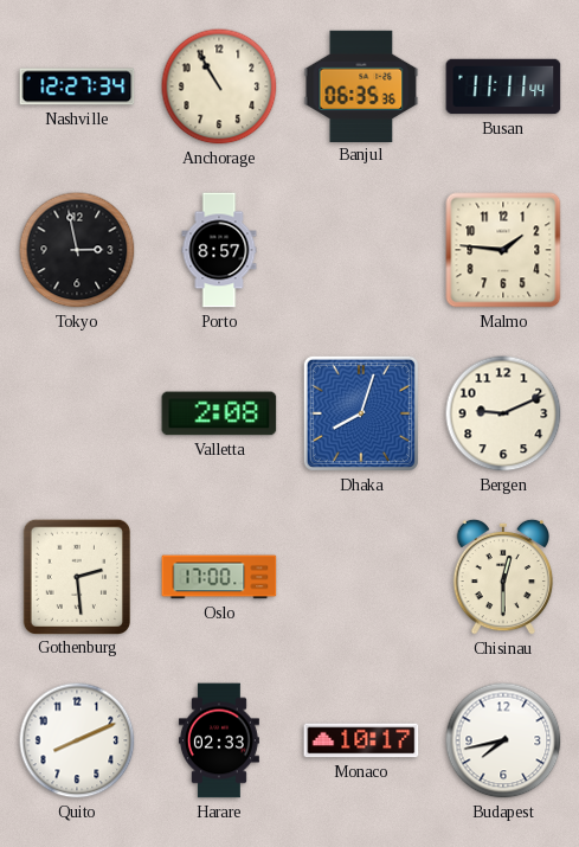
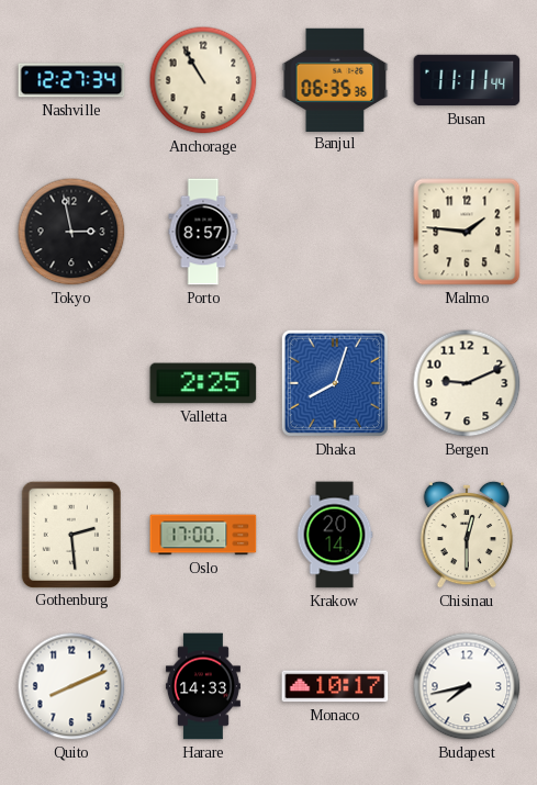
Valletta: 2:08 -> 2:25 (203, 383)
Krakow: none -> 20:14 (335, 535)
Harare: 02:33 -> 14:33 (203, 686)
